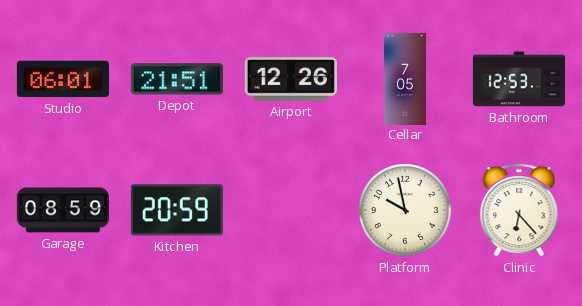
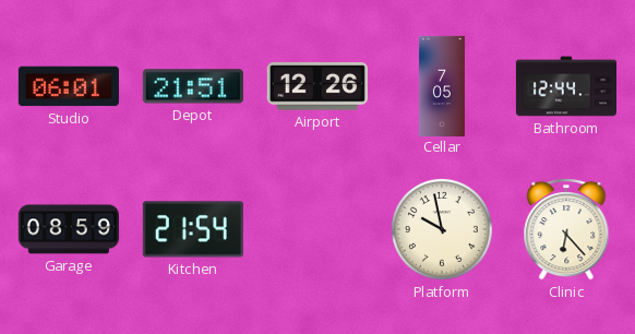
Bathroom: 12:53 -> 12:44 (565, 86)
Kitchen: 20:59 -> 21:54 (193, 229)
